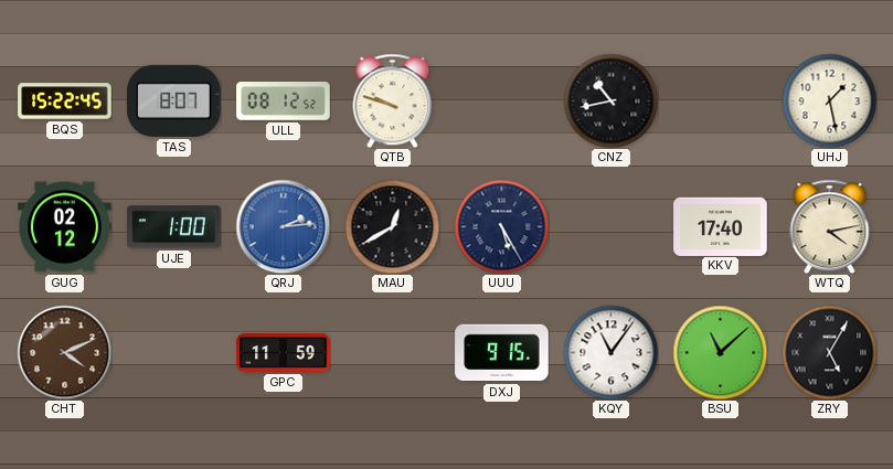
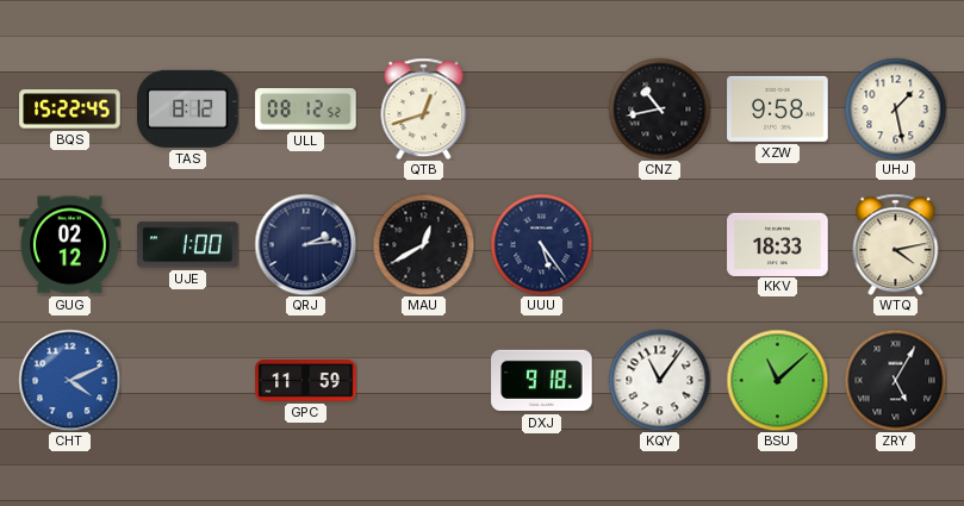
TAS: 8:07 -> 8:12 (188, 108)
QTB: 9:48 -> 12:42 (424, 108)
XZW: none -> 9:58 (778, 108)
QRJ dial: blue -> navy (305, 244)
UUU: 5:25 -> 5:24 (541, 244)
KKV: 17:40 -> 18:33 (778, 244)
CHT dial: brown -> blue (69, 380)
DXJ: 9:15 -> 9:18 (542, 381)
